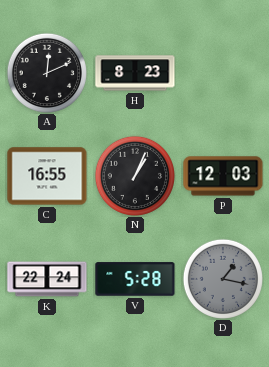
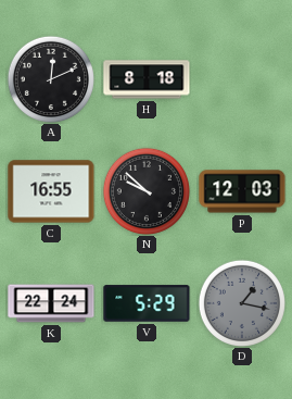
H: 8:23 -> 8:18 (147, 79)
N: 1:04 -> 9:52 (147, 191)
V: 5:28 -> 5:29 (147, 303)
